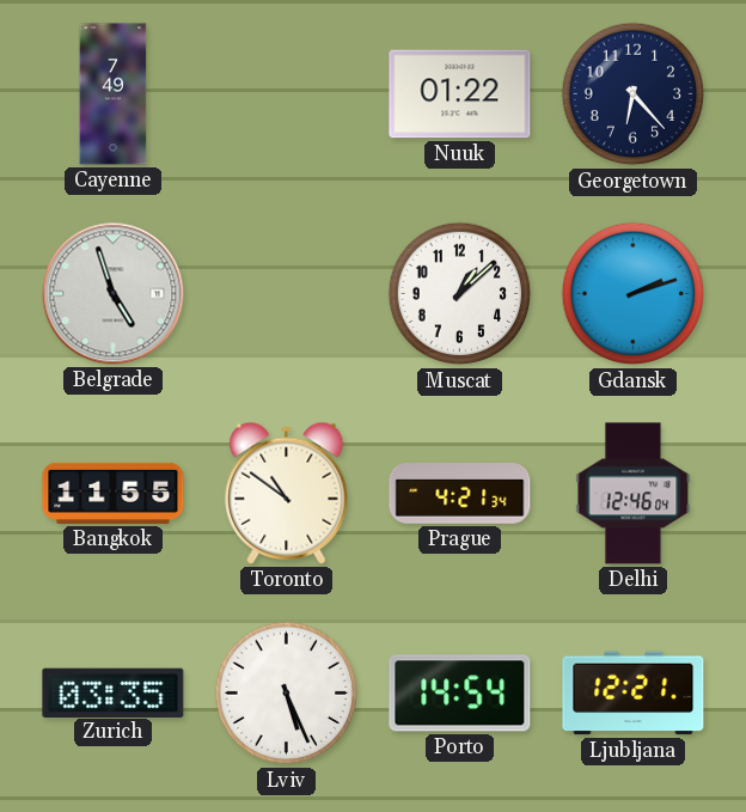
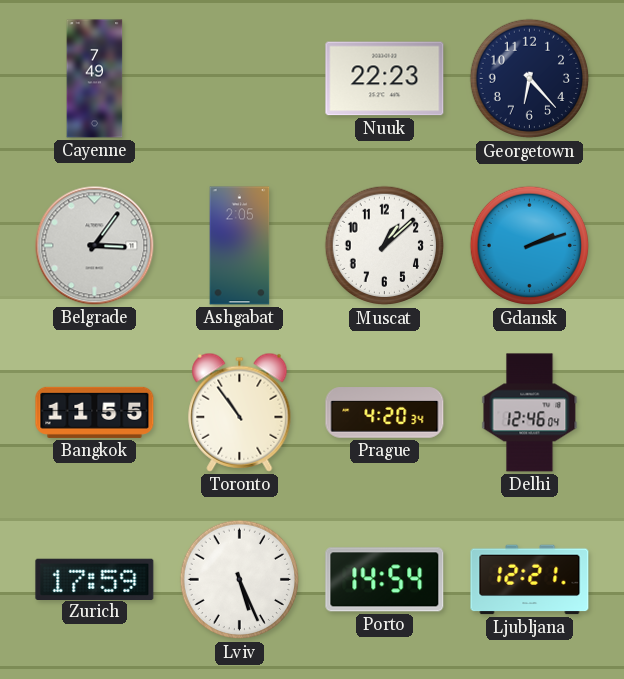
Nuuk: 01:22 -> 22:23 (385, 79)
Belgrade: 4:57 -> 3:06 (95, 246)
Ashgabat: none -> 2:05 (240, 246)
Toronto: 10:51 -> 10:54 (240, 412)
Prague: 4:21 -> 4:20 (385, 413)
Zurich: 03:35 -> 17:59 (95, 579)
